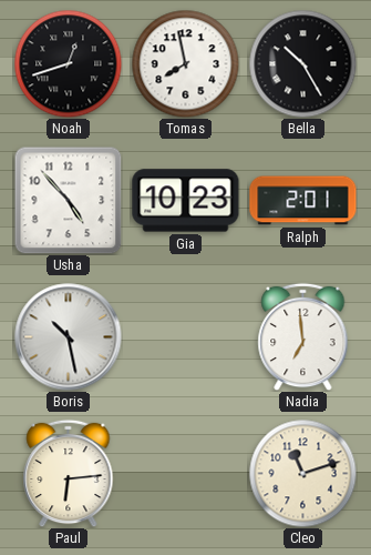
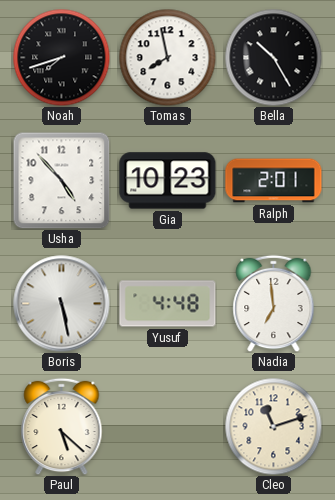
Noah: 12:42 -> 7:42 (61, 57)
Boris: 10:28 -> 5:28 (62, 304)
Yusuf: none -> 4:48 (168, 304)
Paul: 6:14 -> 5:22 (62, 426)
